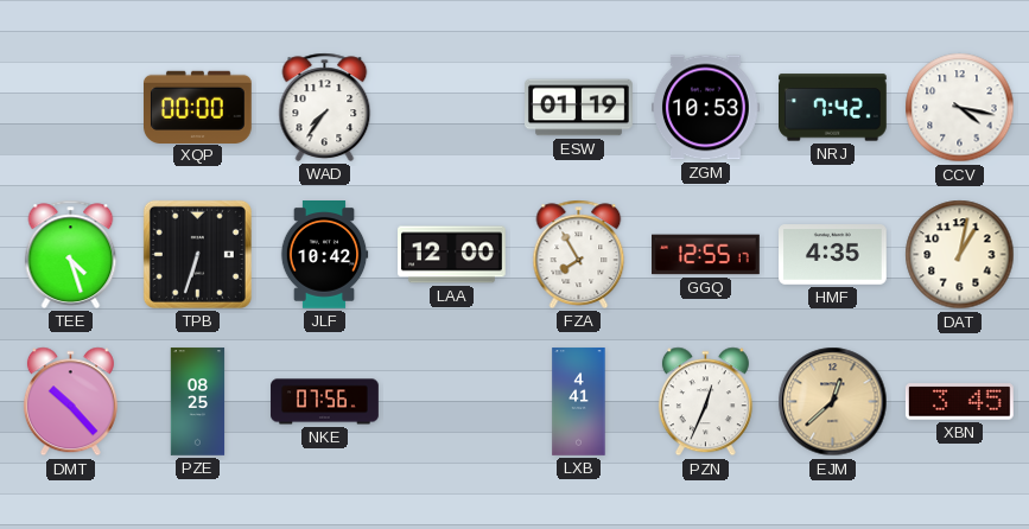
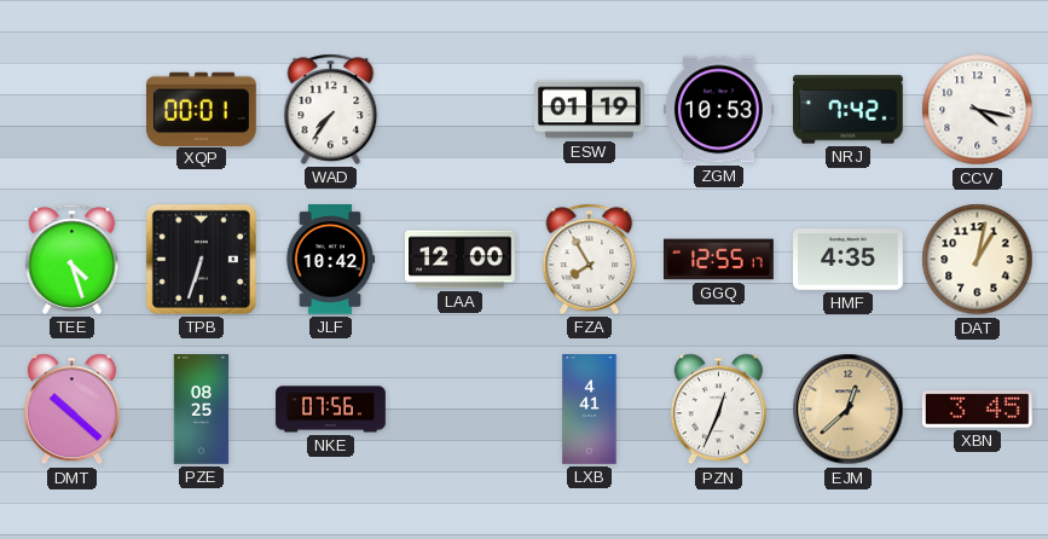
XQP: 00:00 -> 00:01 (202, 109)
DMT: 10:23 -> 10:22 (71, 410)
